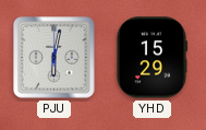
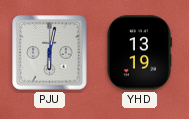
YHD: 15:29 -> 13:19 (139, 53)
